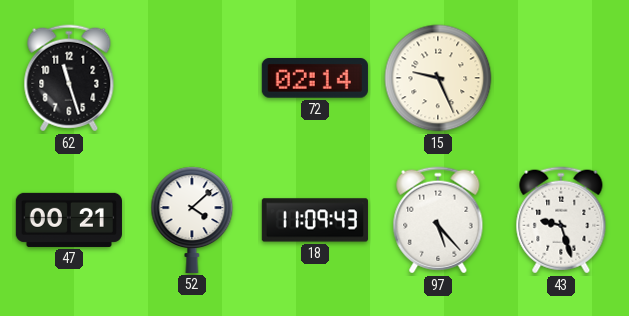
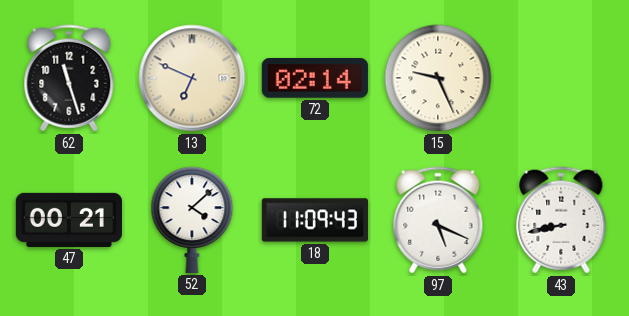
13: none -> 6:49 (192, 78)
97: 5:23 -> 5:19 (438, 220)
43: 9:27 -> 8:43 (561, 220)
